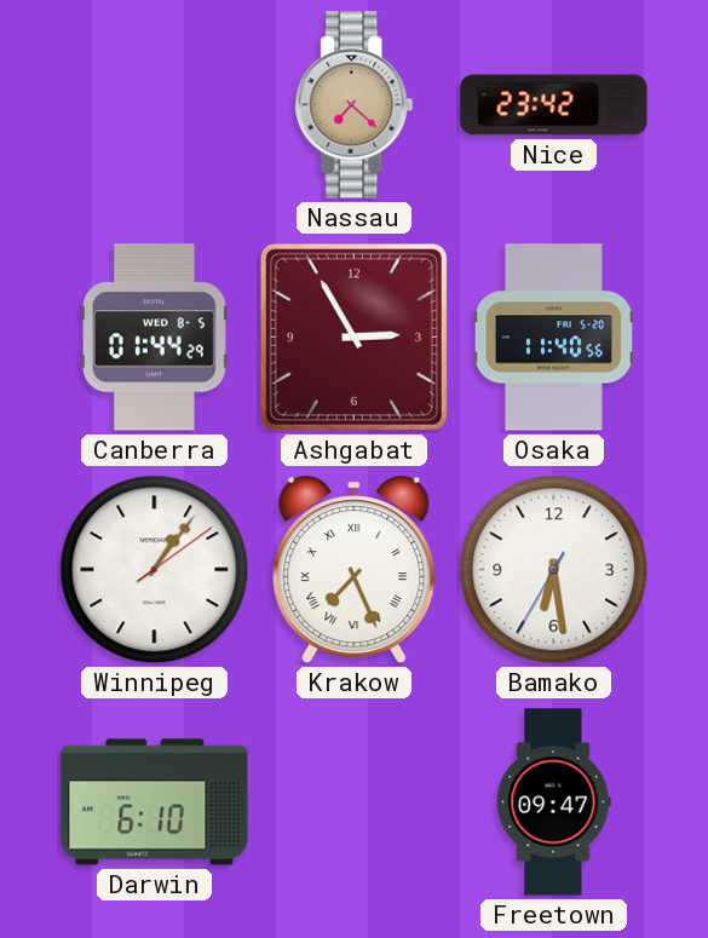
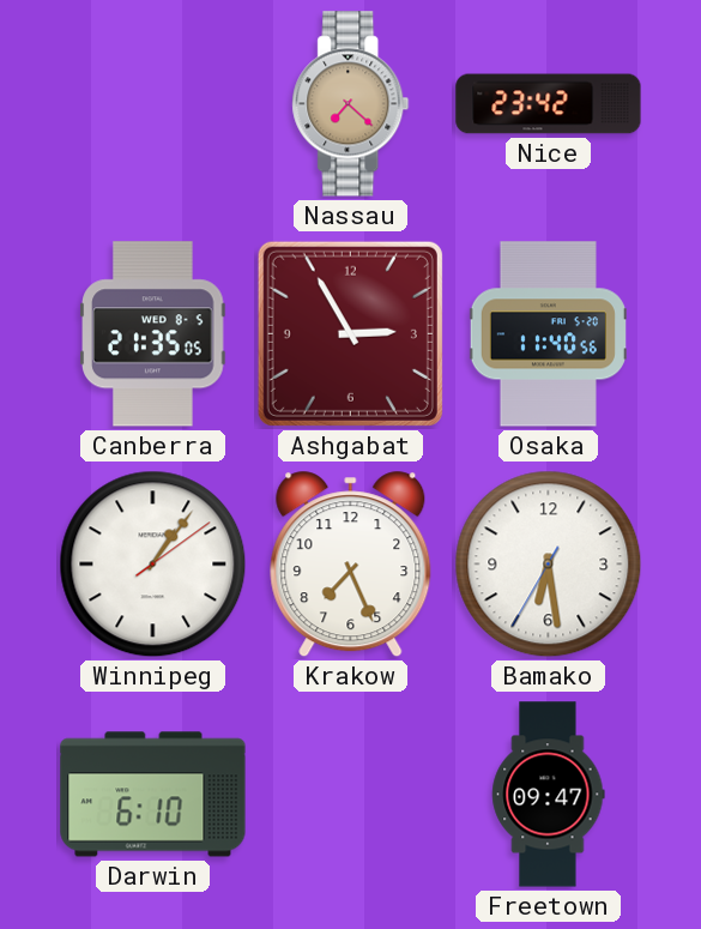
Canberra: 01:44 -> 21:35 (153, 334)
Krakow numerals: Roman -> Arabic (351, 565)
